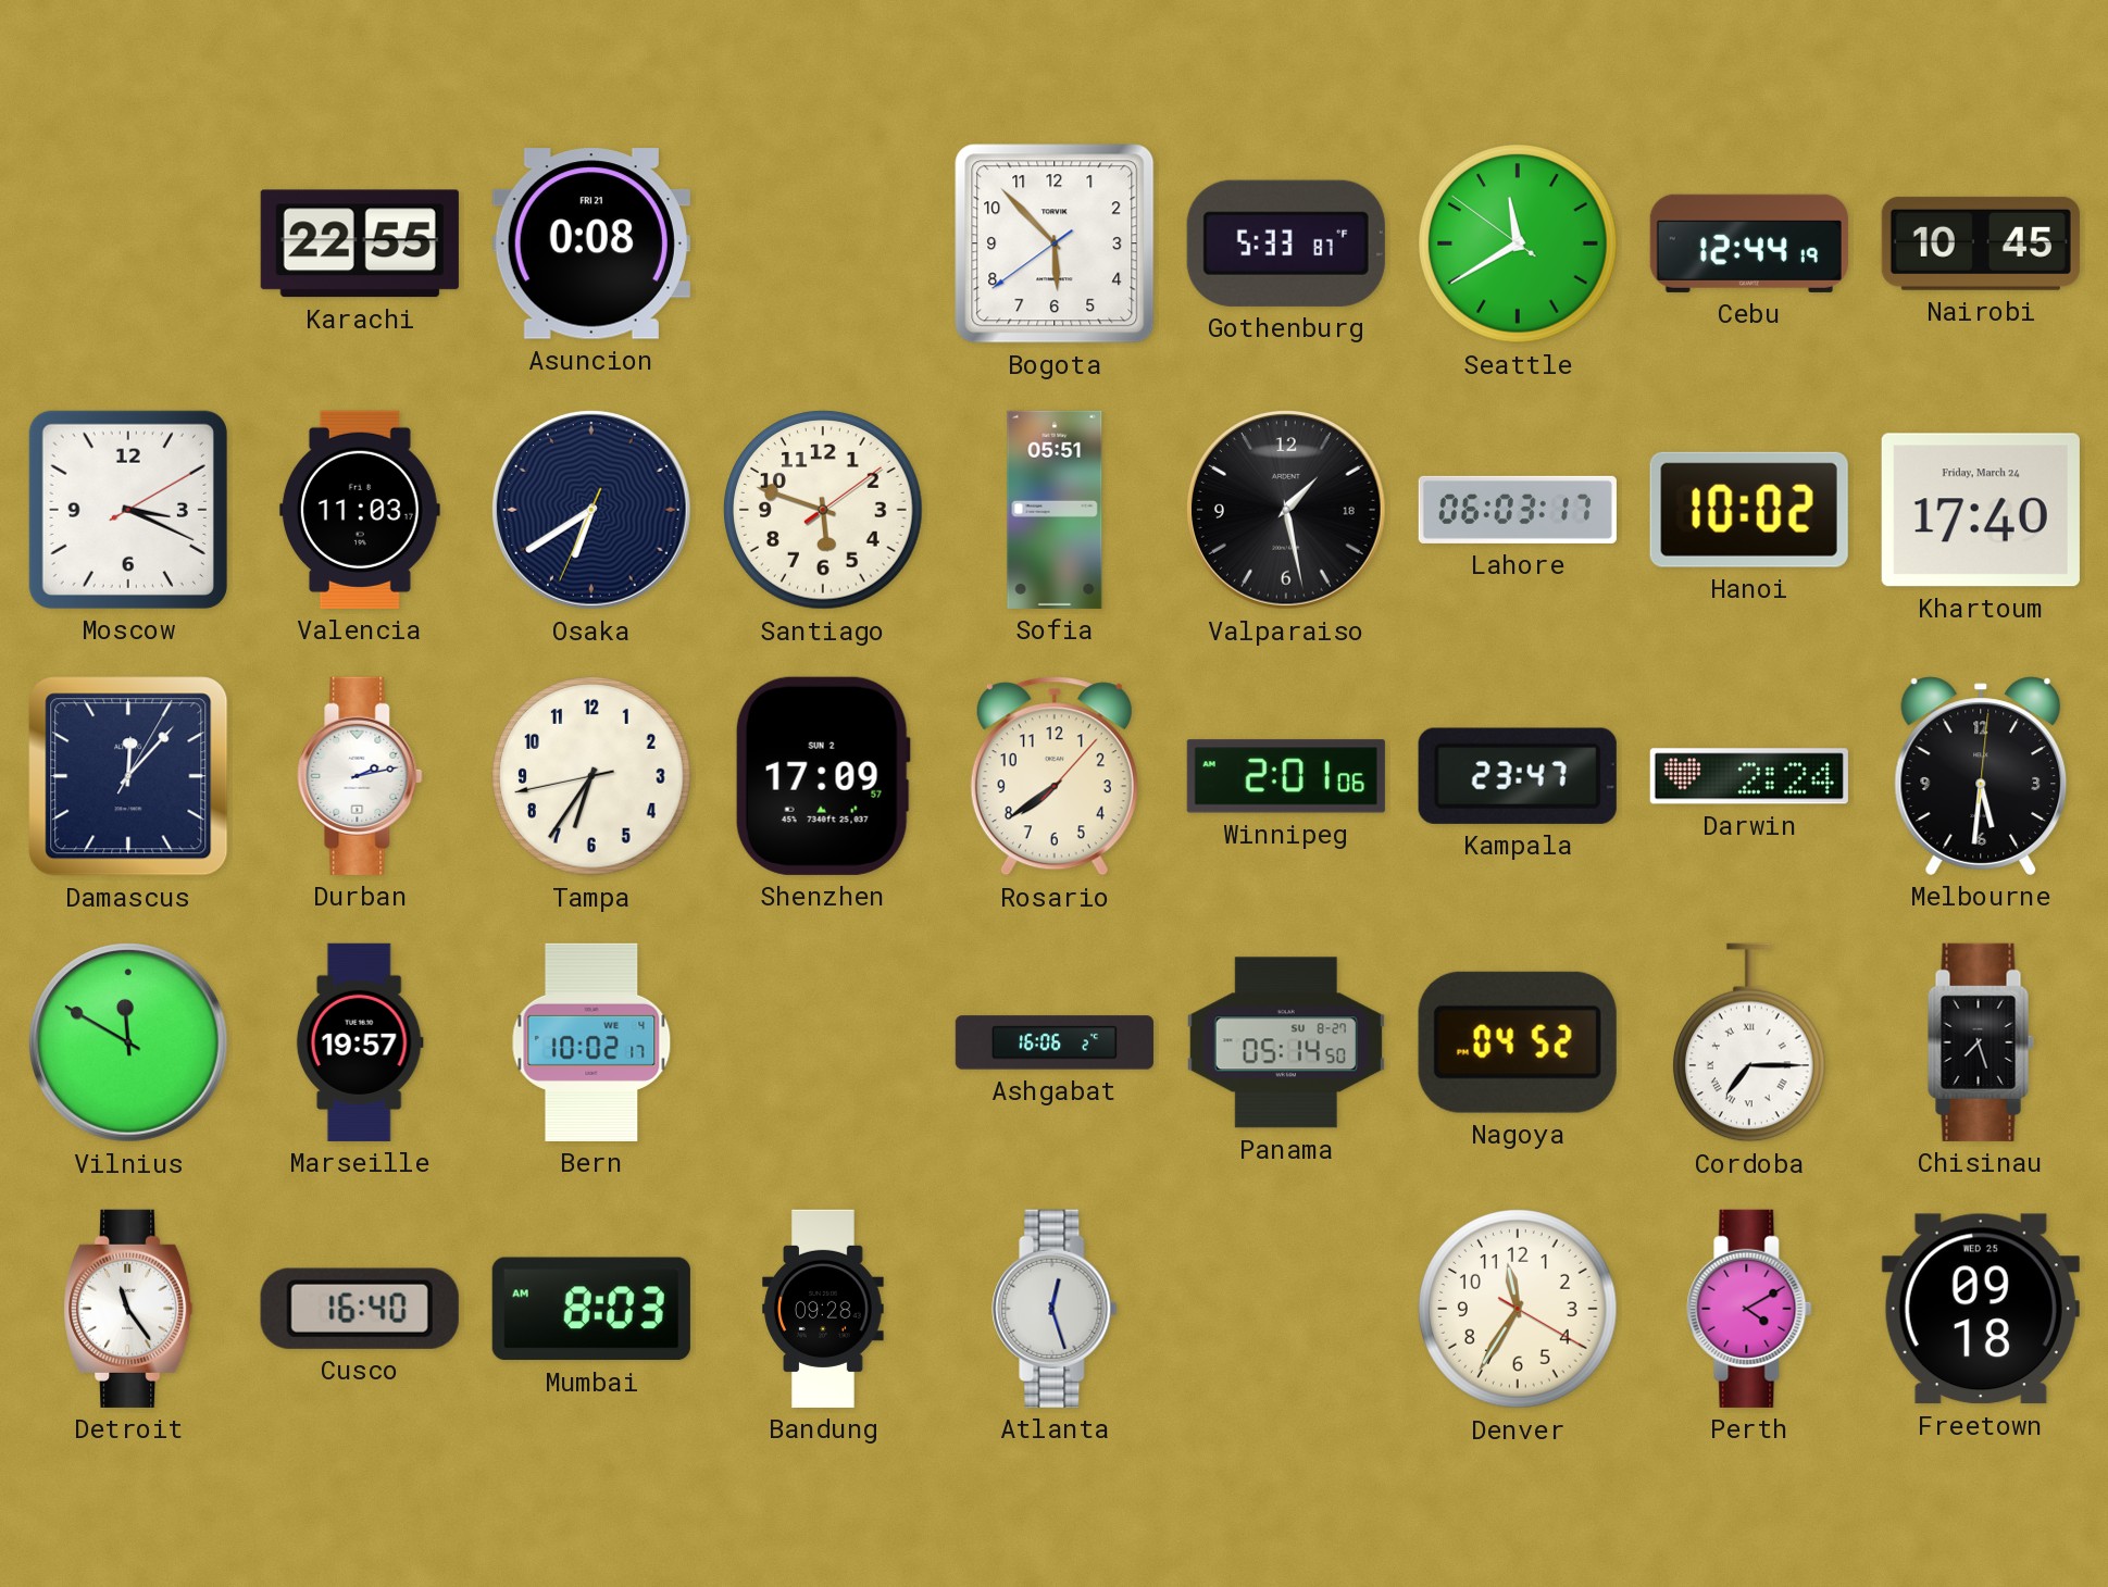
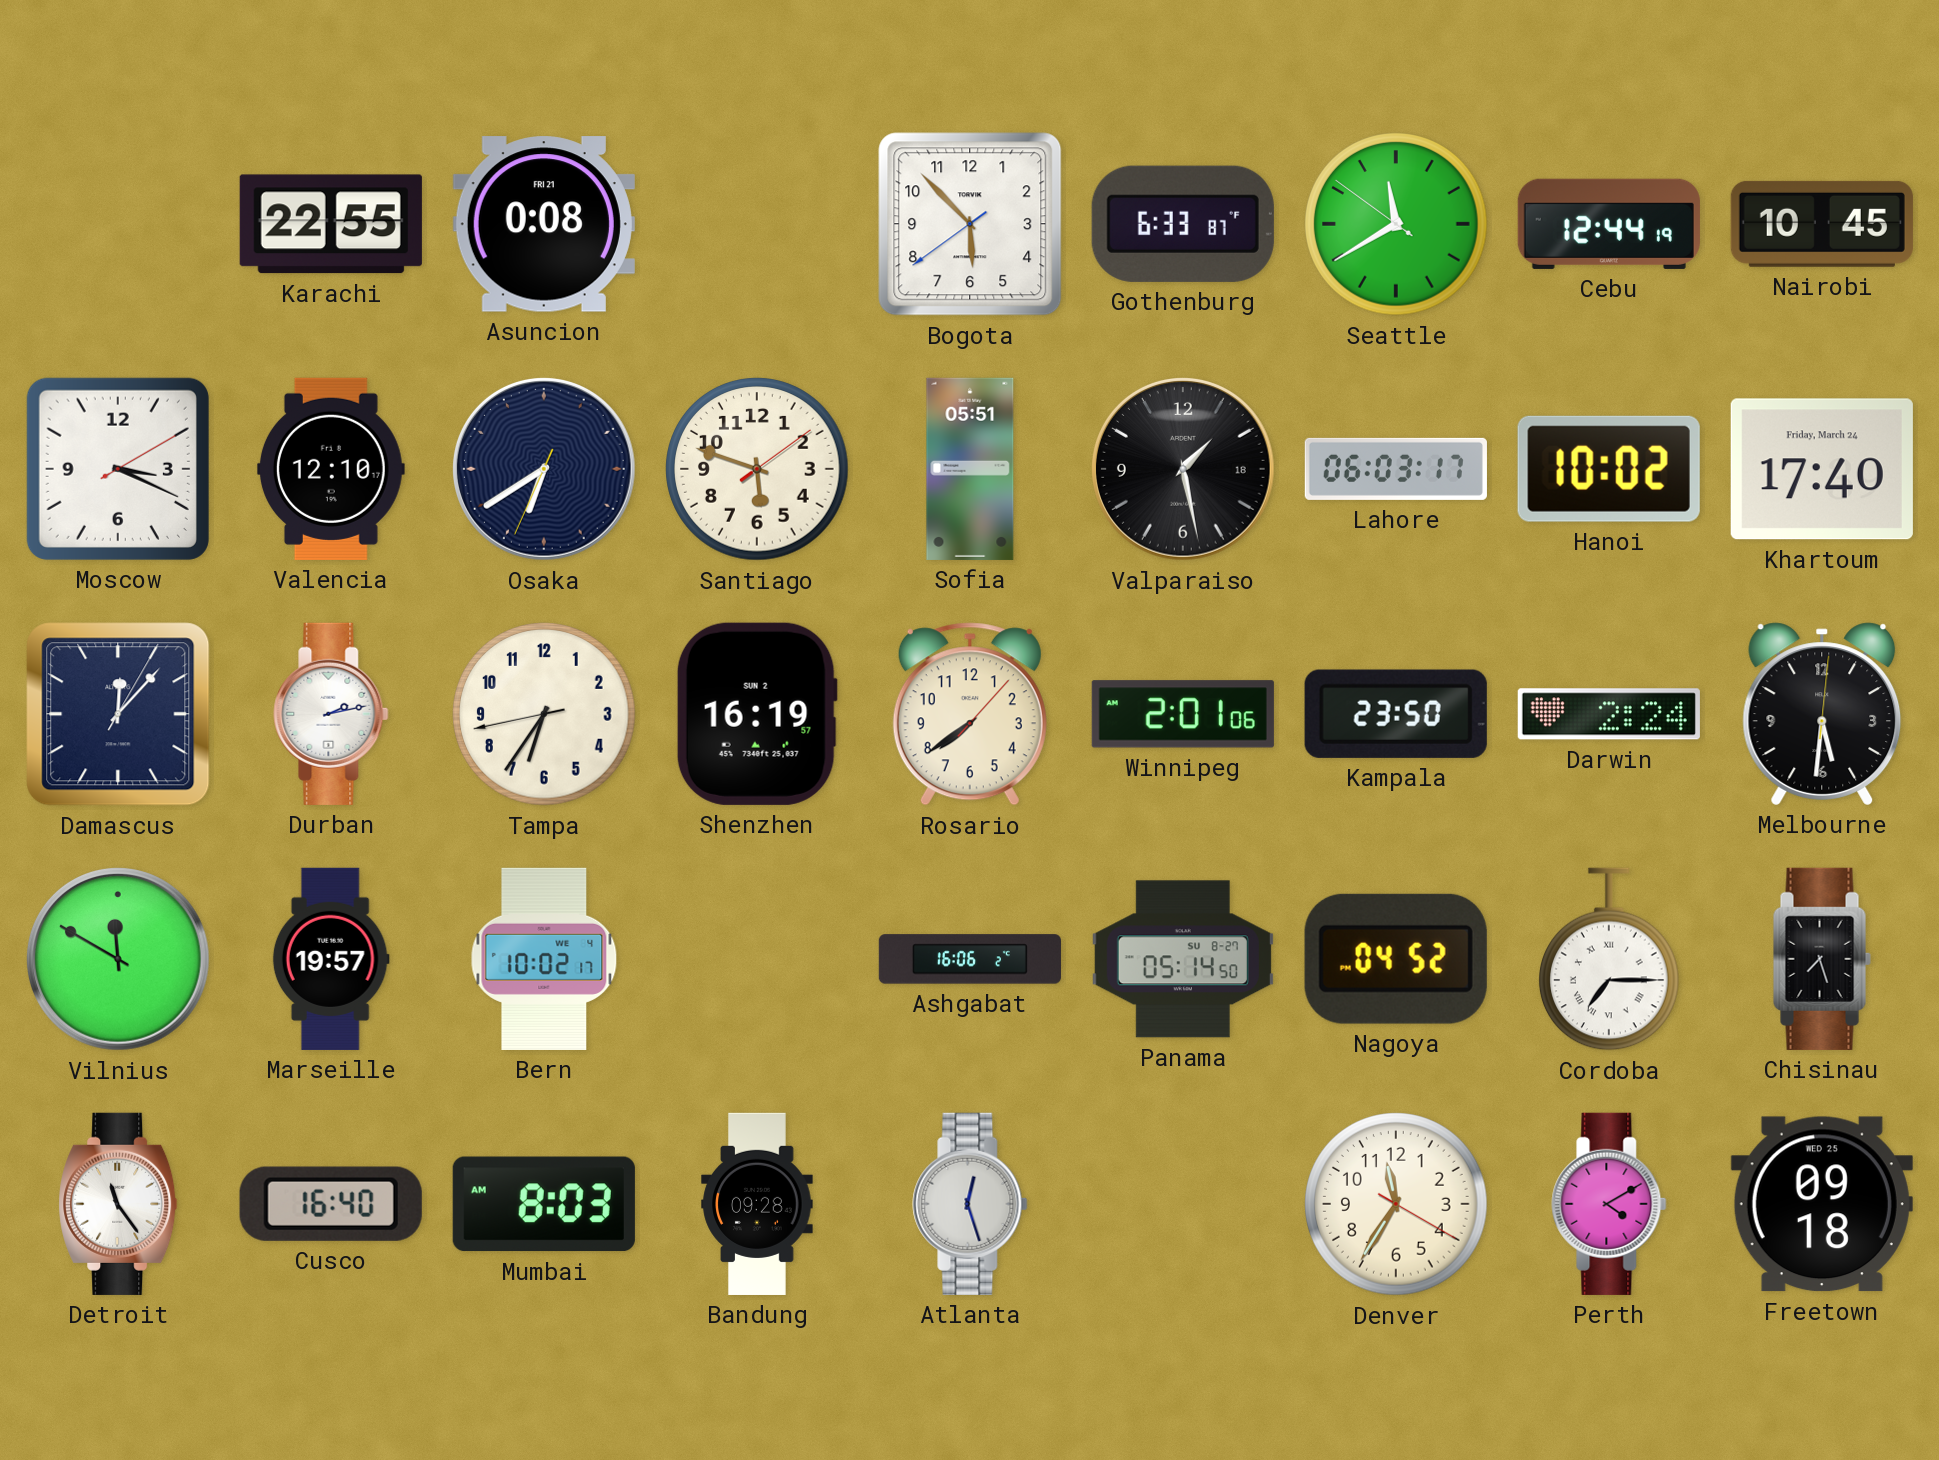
Gothenburg: 5:33 -> 6:33 (1183, 224)
Valencia: 11:03 -> 12:10 (331, 469)
Shenzhen: 17:09 -> 16:19 (757, 714)
Kampala: 23:47 -> 23:50 (1396, 714)
